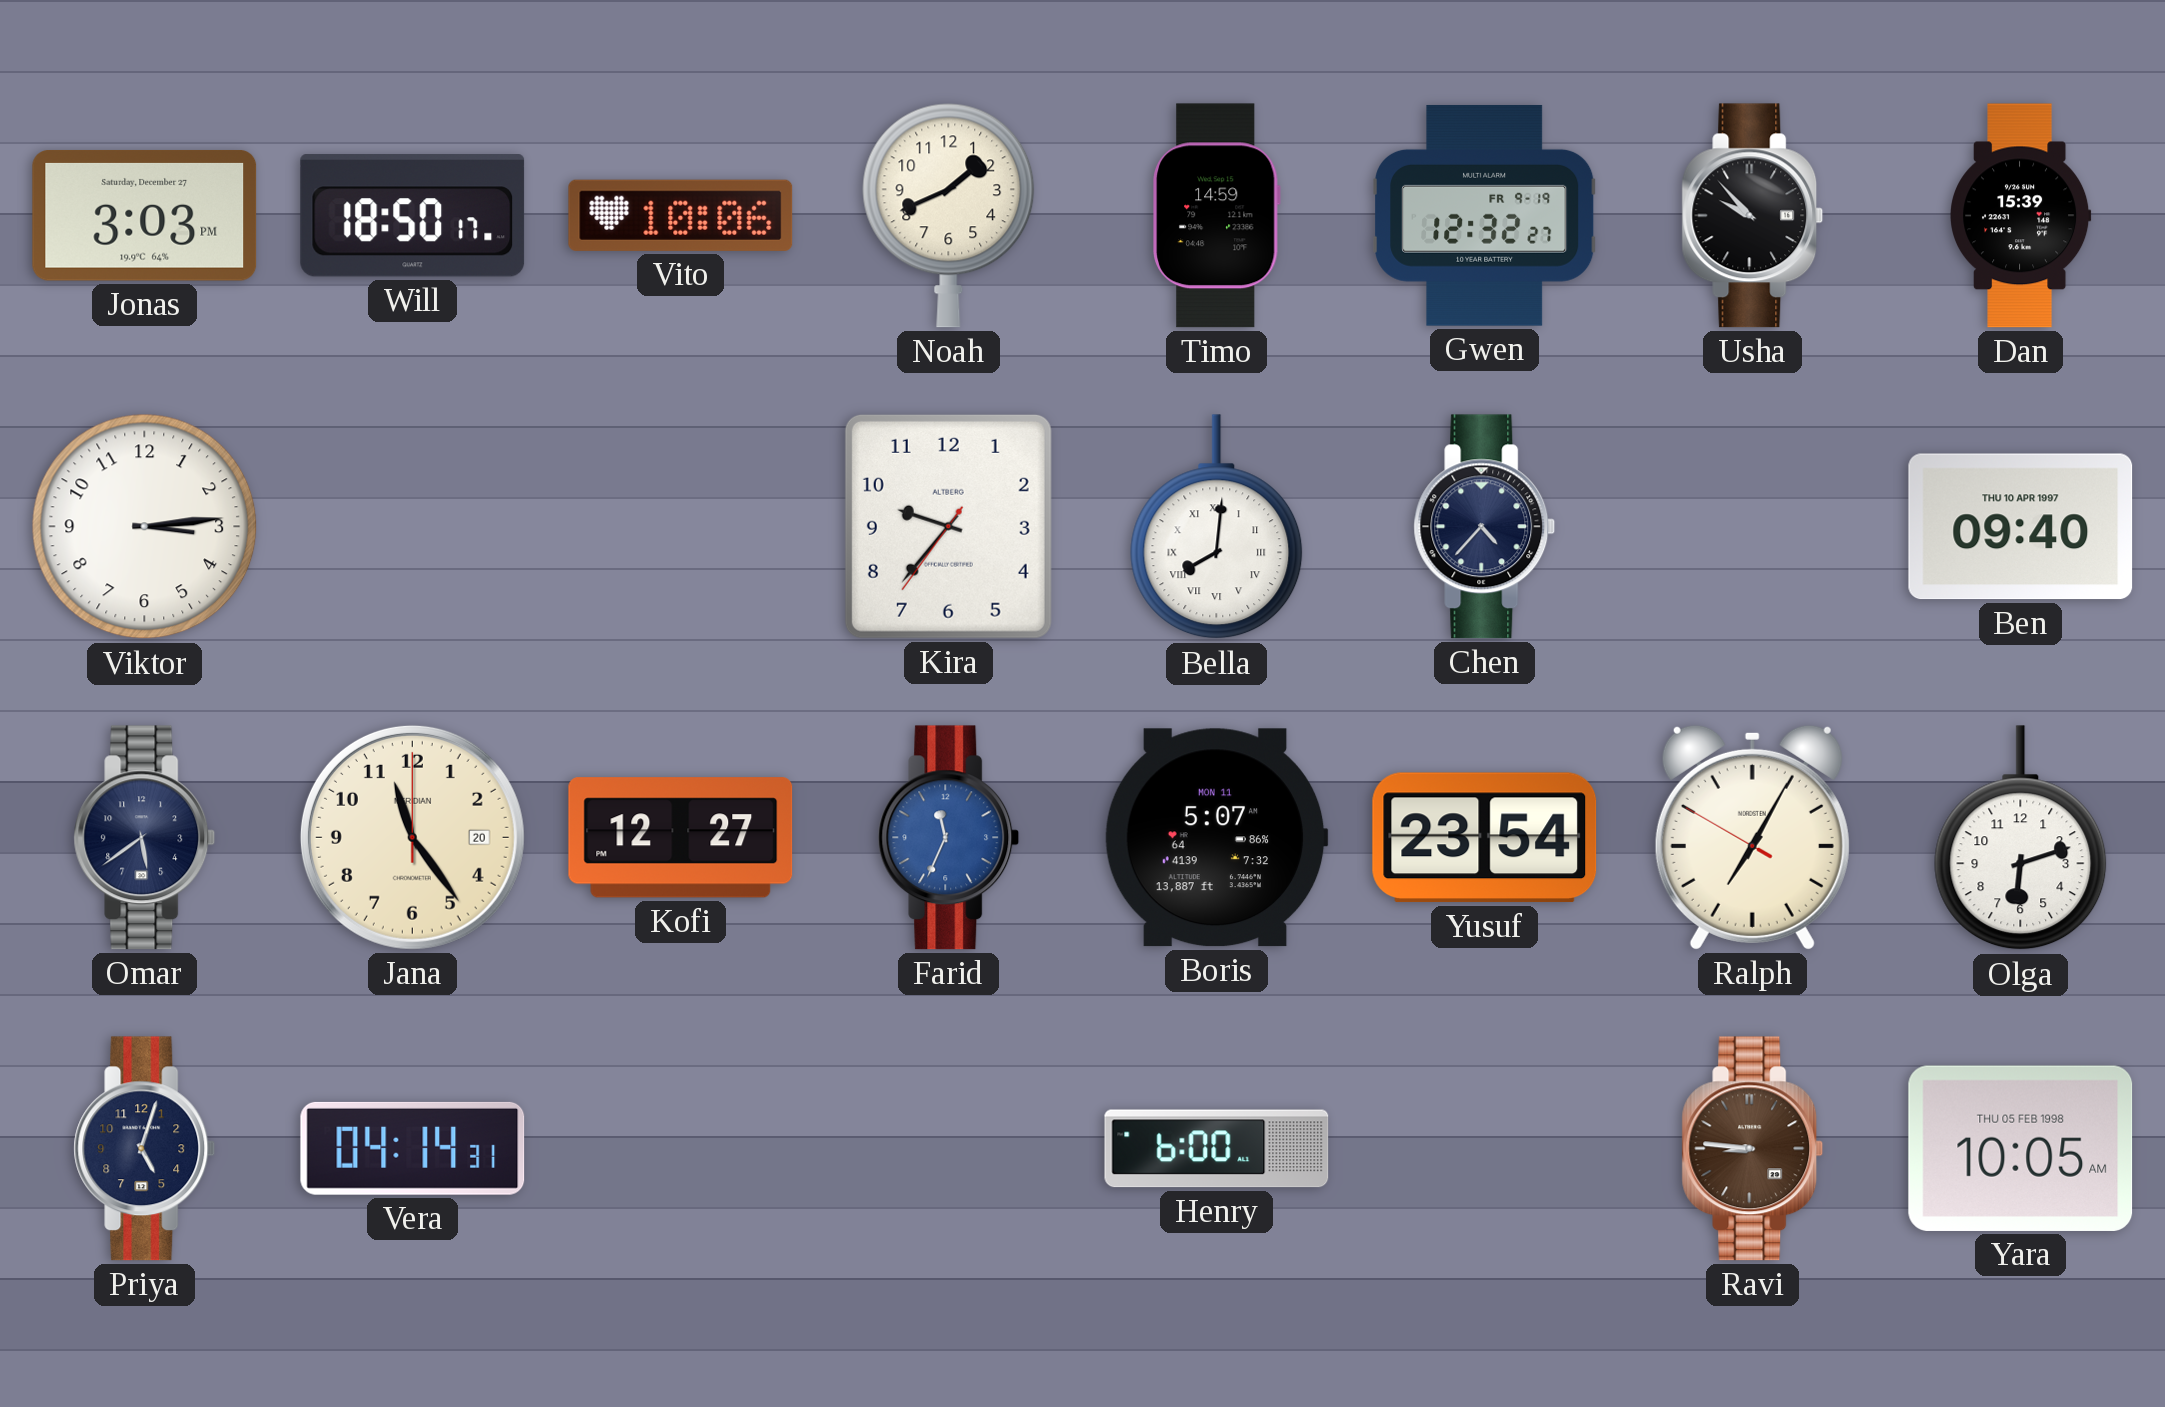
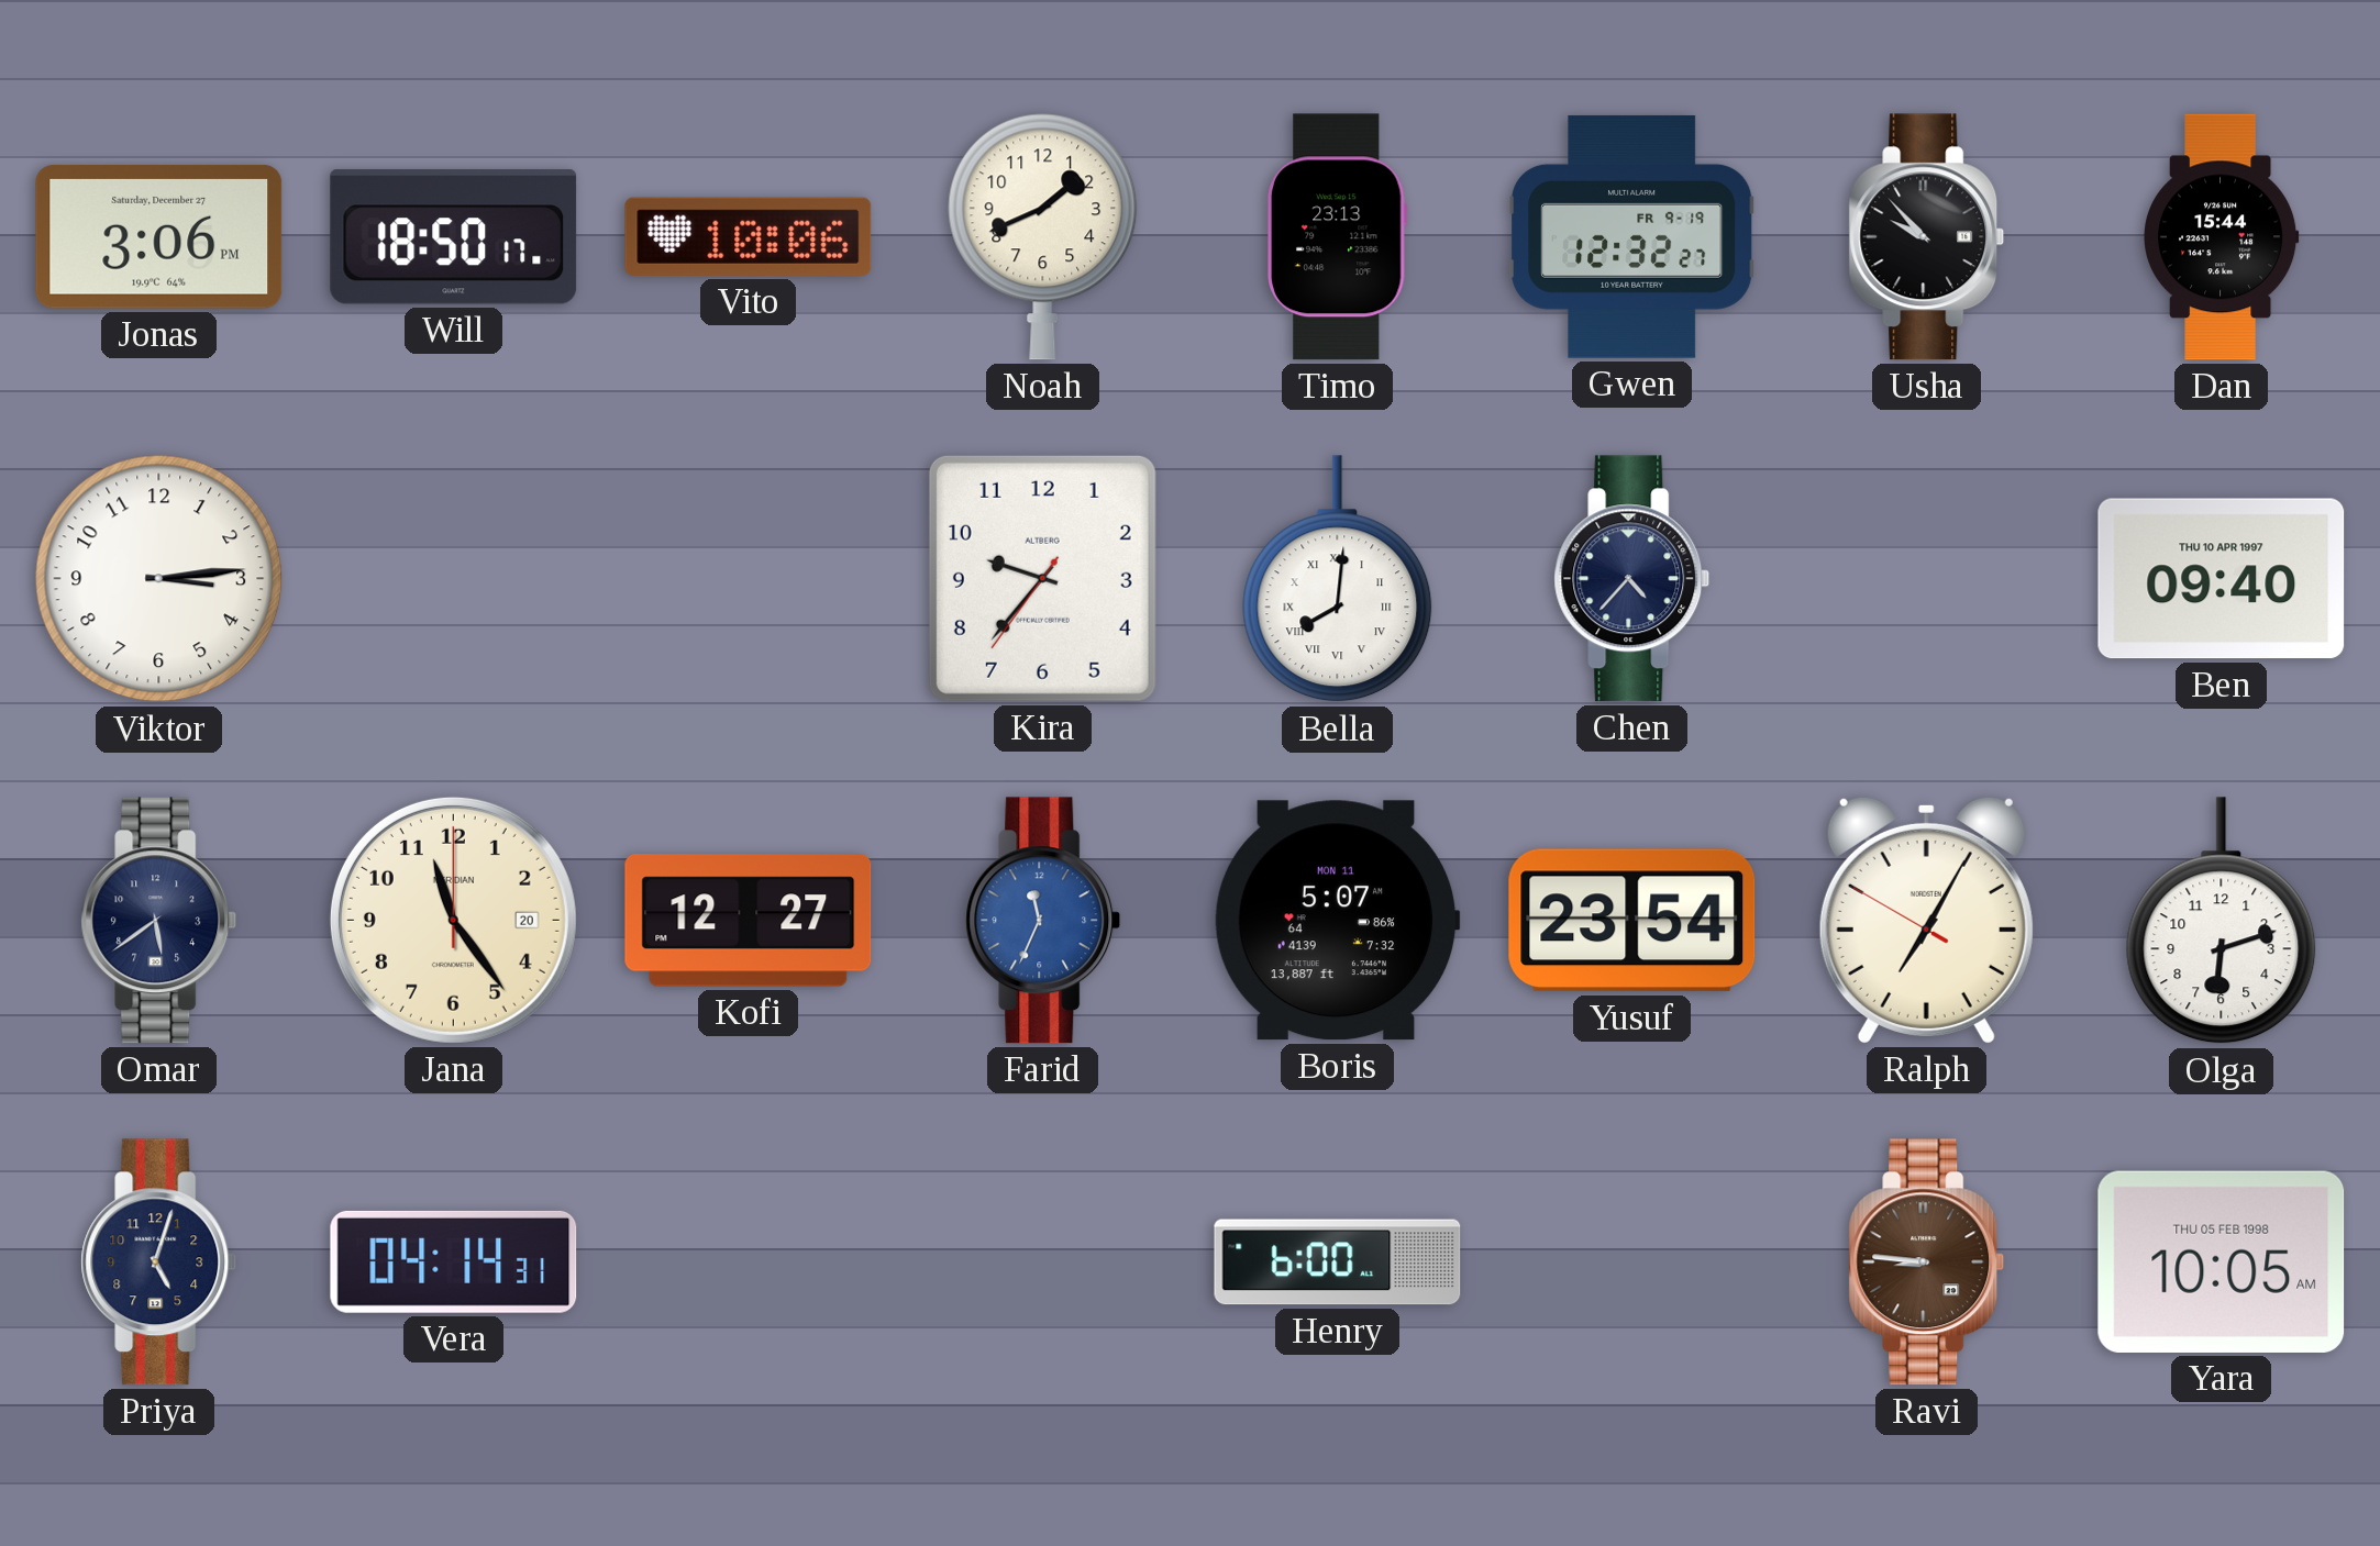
Jonas: 3:03 -> 3:06 (159, 236)
Timo: 14:59 -> 23:13 (1338, 237)
Dan: 15:39 -> 15:44 (2222, 237)
